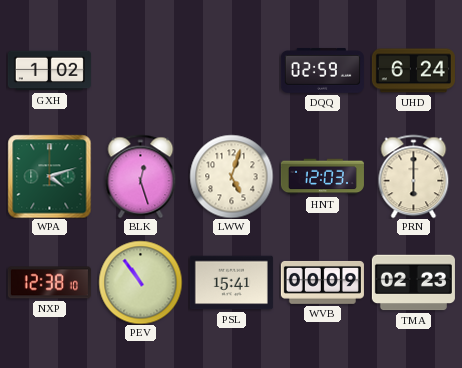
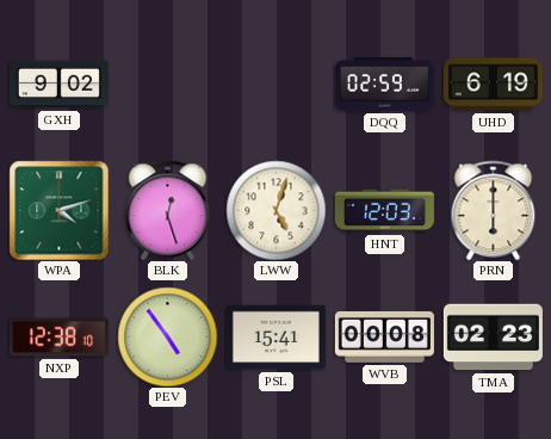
GXH: 1:02 -> 9:02 (58, 85)
UHD: 6:24 -> 6:19 (493, 85)
PEV: 10:54 -> 4:54 (167, 336)
WVB: 00:09 -> 00:08 (384, 336)
